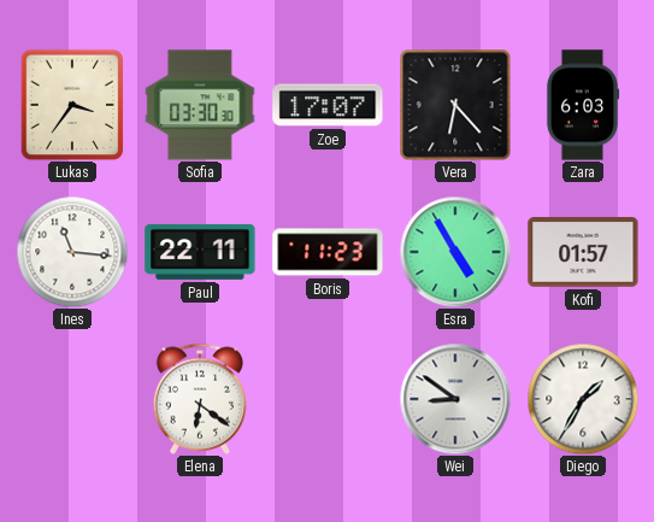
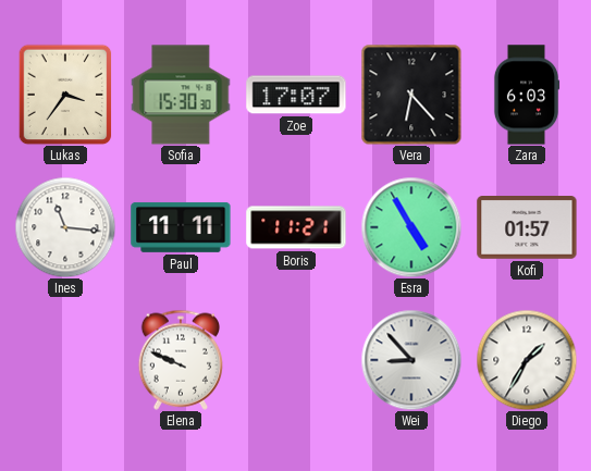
Sofia: 03:30 -> 15:30 (181, 95)
Paul: 22:11 -> 11:11 (181, 227)
Boris: 11:23 -> 11:21 (296, 227)
Elena: 6:21 -> 9:49 (180, 360)
Wei: 8:51 -> 8:53 (411, 360)
